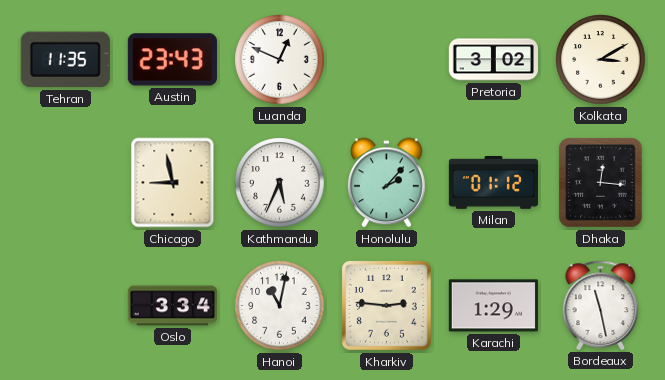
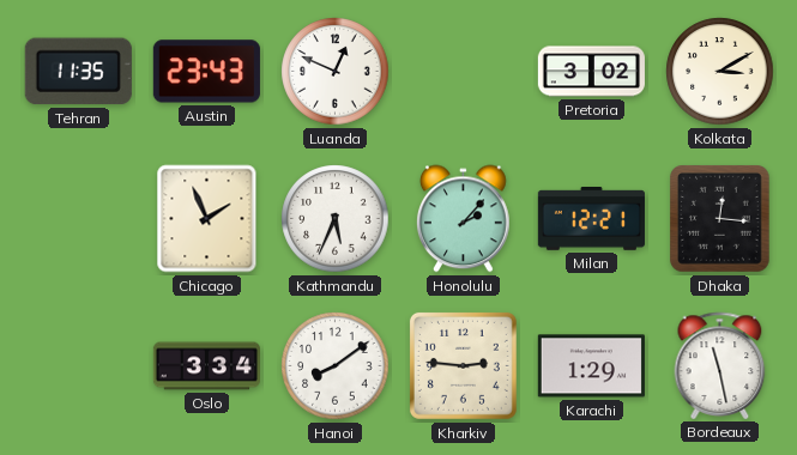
Chicago: 8:58 -> 1:56 (207, 219)
Milan: 01:12 -> 12:21 (591, 219)
Hanoi: 11:02 -> 8:09 (336, 366)
